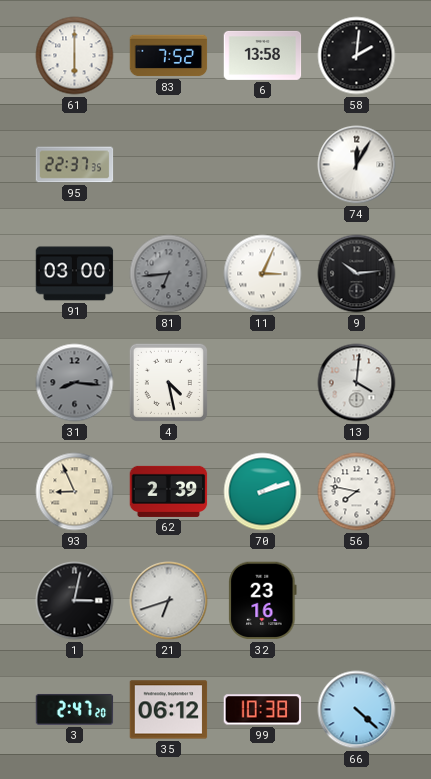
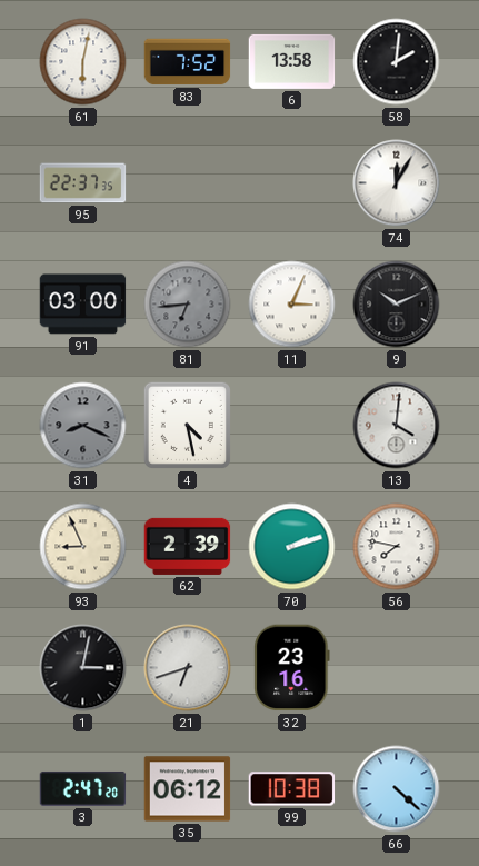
61: 6:00 -> 6:02 (83, 62)
9: 10:14 -> 10:11 (397, 305)
31: 8:16 -> 8:19 (83, 426)
